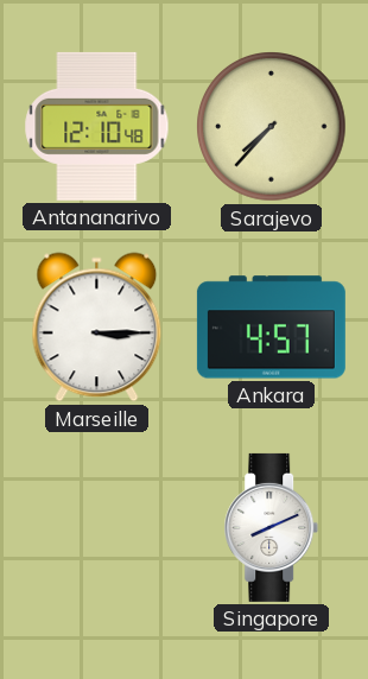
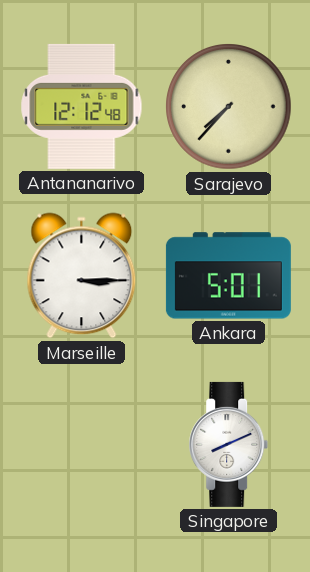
Antananarivo: 12:10 -> 12:12 (82, 106)
Ankara: 4:57 -> 5:01 (228, 276)
